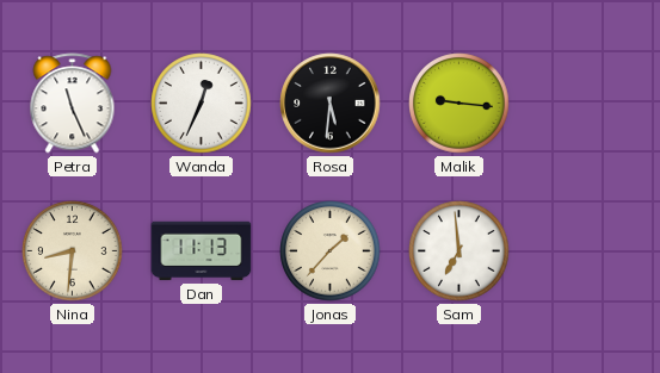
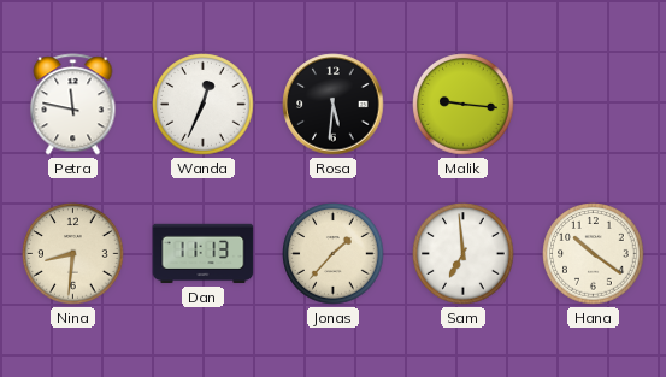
Petra: 11:26 -> 11:47 (73, 105)
Hana: none -> 10:21 (594, 254)
